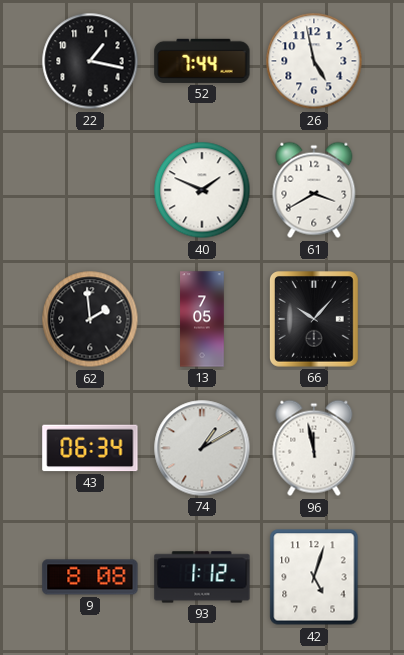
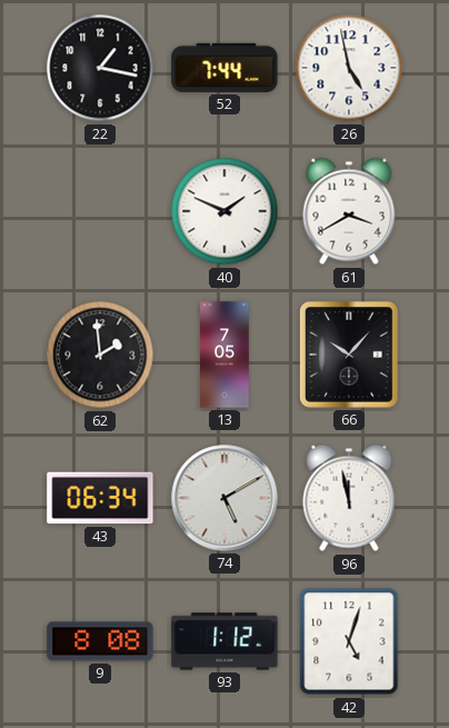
74: 1:10 -> 5:10 (225, 498)
